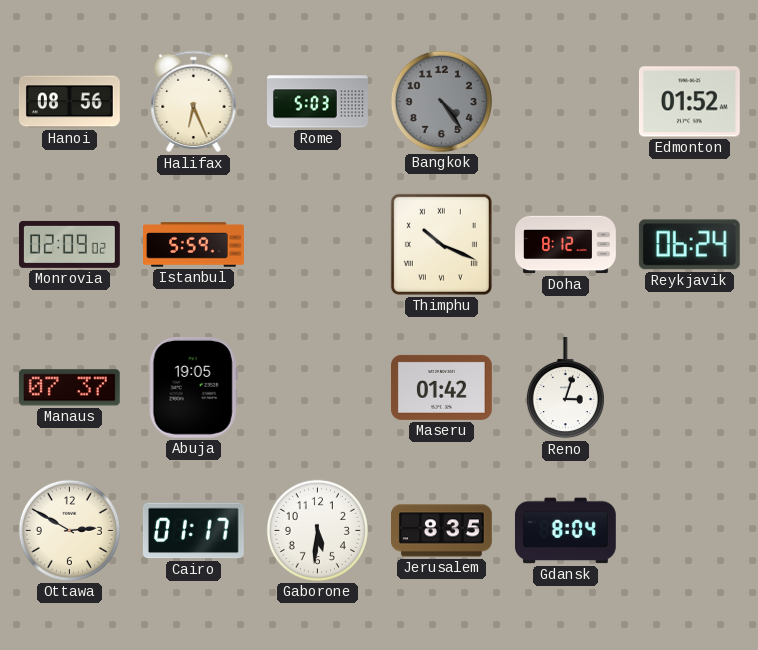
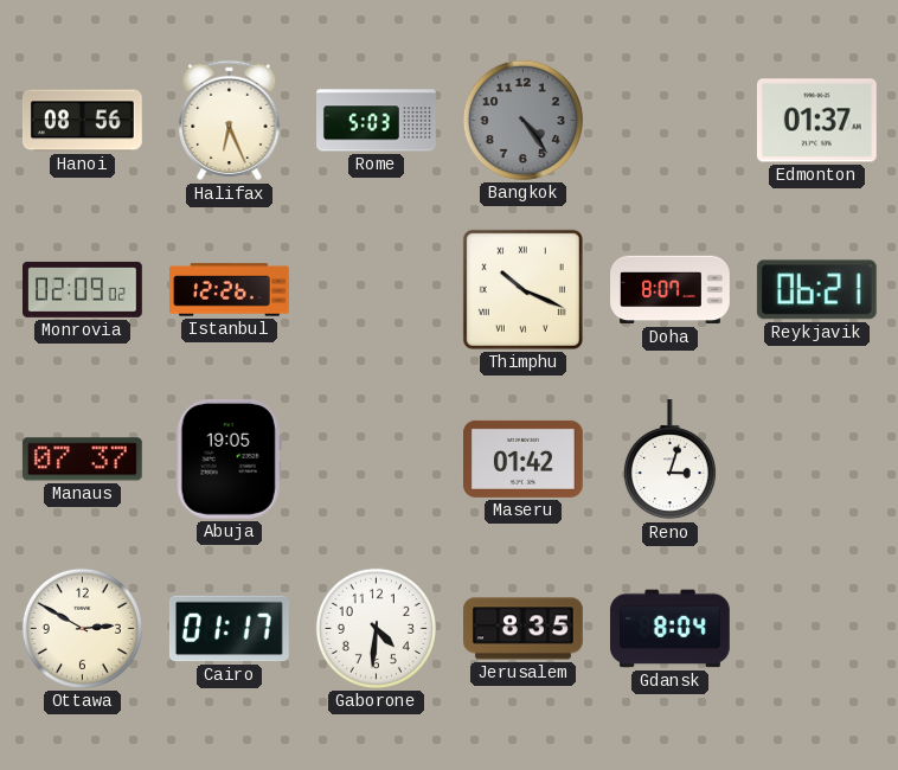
Edmonton: 01:52 -> 01:37 (816, 121)
Istanbul: 5:59 -> 12:26 (230, 290)
Doha: 8:12 -> 8:07 (671, 290)
Reykjavik: 06:24 -> 06:21 (816, 290)
Gaborone: 5:31 -> 4:31 (376, 628)
